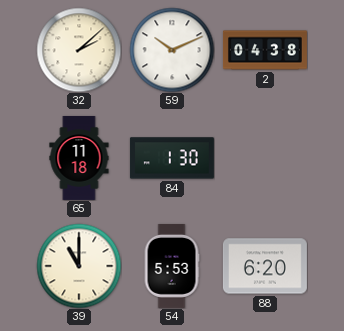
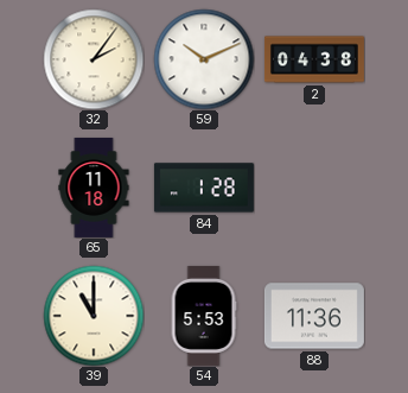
32: 2:08 -> 2:06 (94, 59)
84: 1:30 -> 1:28 (204, 188)
88: 6:20 -> 11:36 (314, 316)
